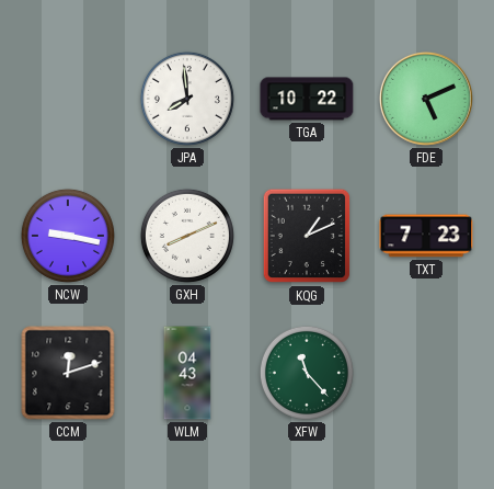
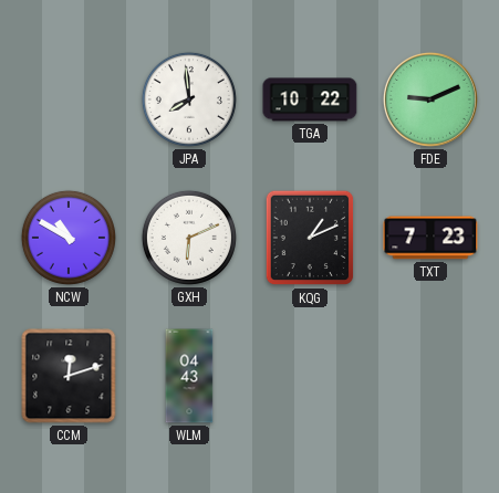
FDE: 5:11 -> 9:11 (430, 99)
NCW: 9:17 -> 10:50 (69, 238)
GXH: 8:11 -> 6:11 (189, 238)
XFW: 11:23 -> none (307, 373)
